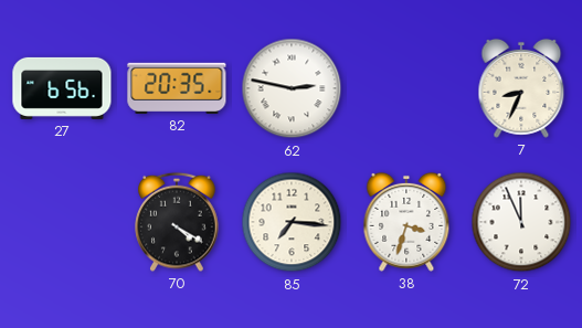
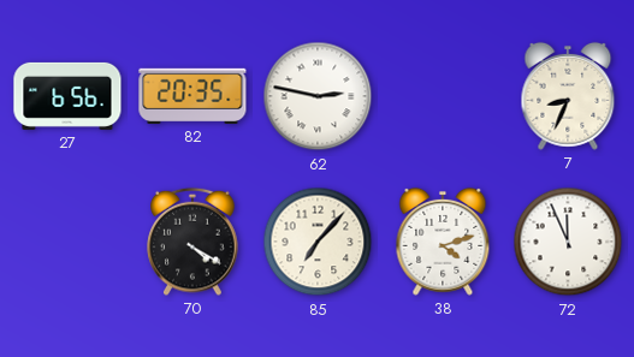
85: 7:16 -> 7:07 (318, 242)
38: 3:33 -> 4:12 (443, 242)
